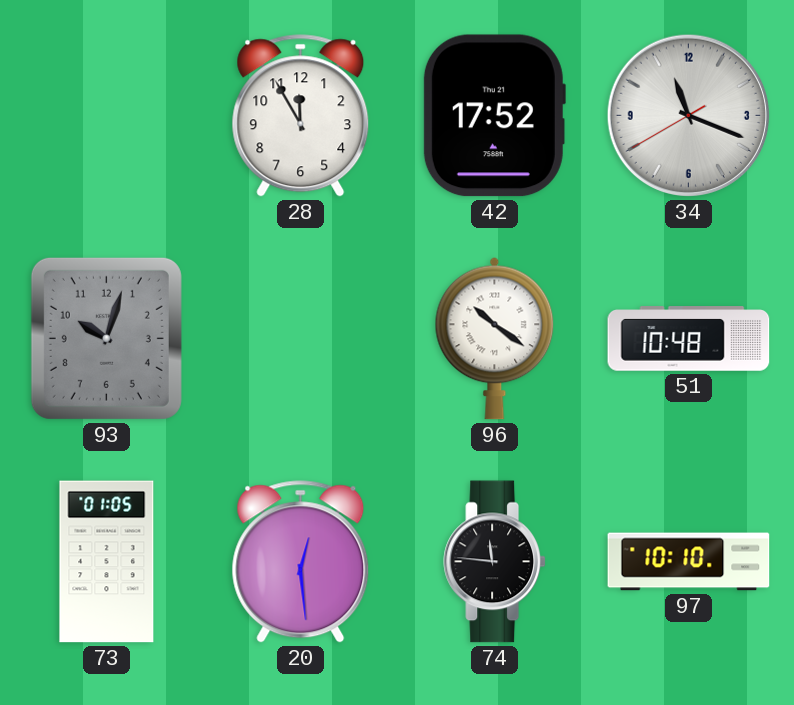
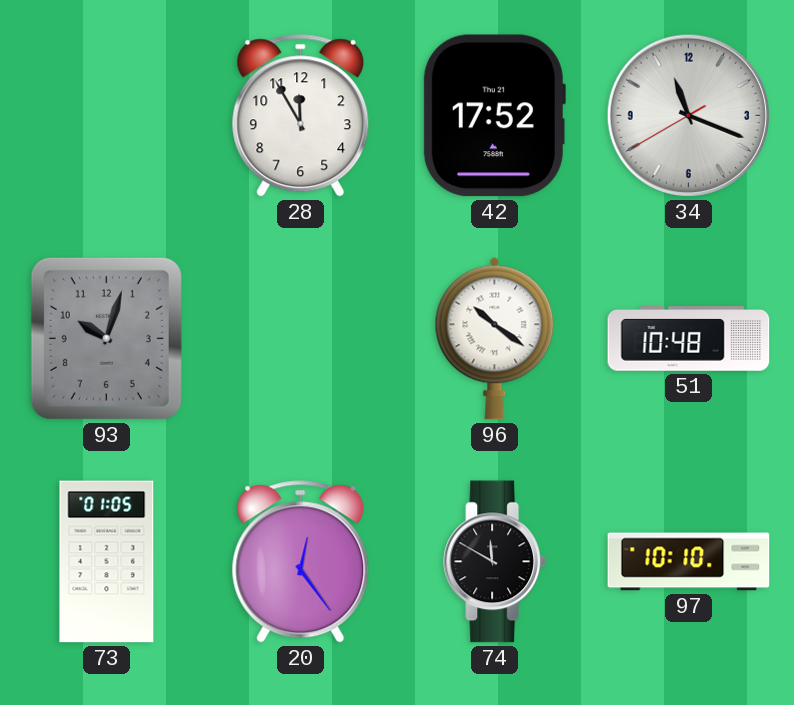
20: 12:29 -> 12:24 (301, 562)
74: 11:46 -> 11:50 (494, 562)
